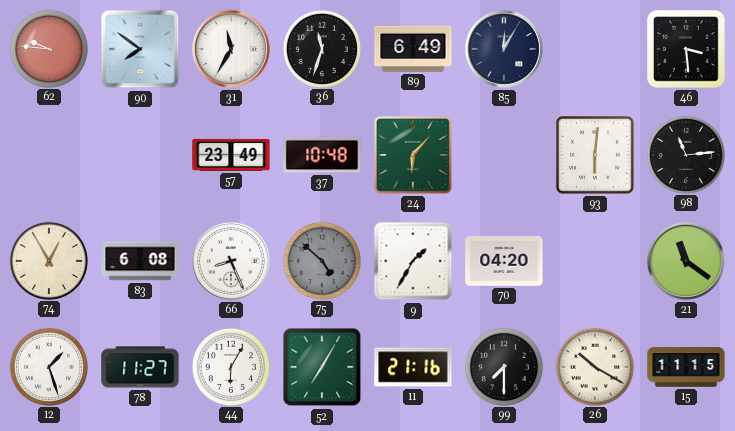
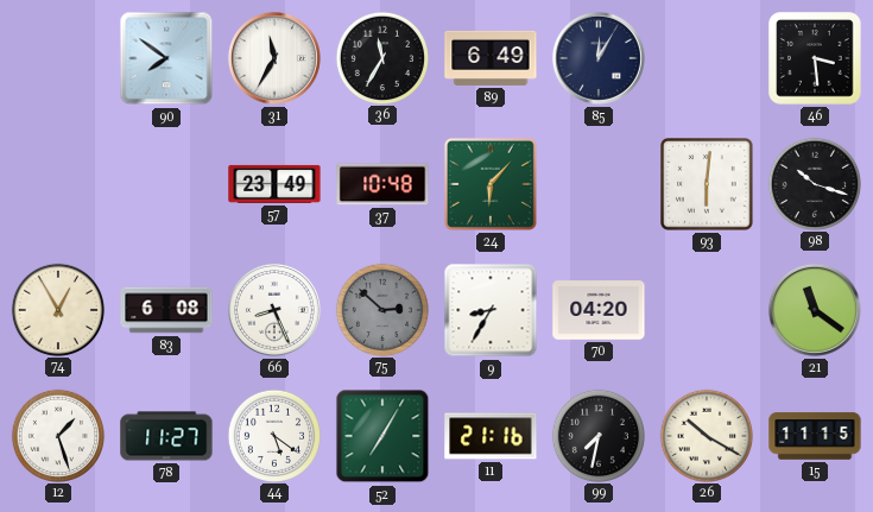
62: 9:46 -> none (48, 48)
36: 11:33 -> 11:35 (381, 57)
98: 11:14 -> 10:18 (814, 183)
75: 4:52 -> 2:52 (381, 309)
9: 1:35 -> 8:35 (491, 310)
44: 6:05 -> 5:21 (273, 435)
99: 7:30 -> 7:32 (597, 435)
